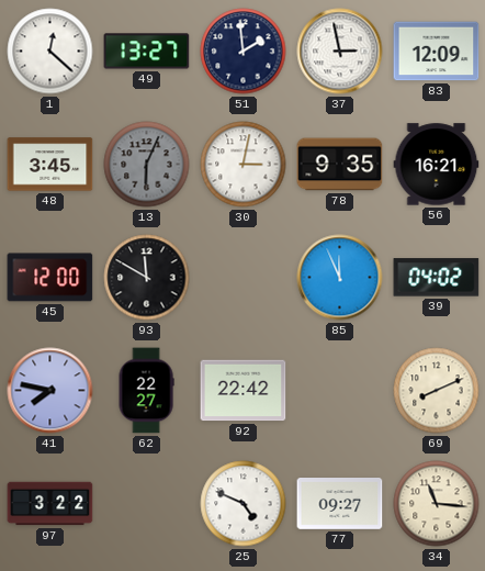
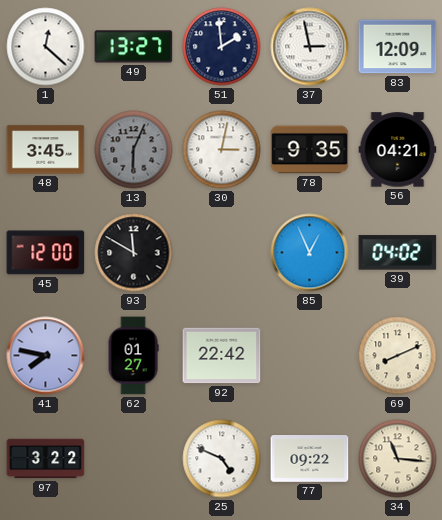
56: 16:21 -> 04:21 (398, 150)
85: 11:56 -> 12:56 (310, 253)
62: 22:27 -> 01:27 (133, 356)
77: 09:27 -> 09:22 (310, 459)
